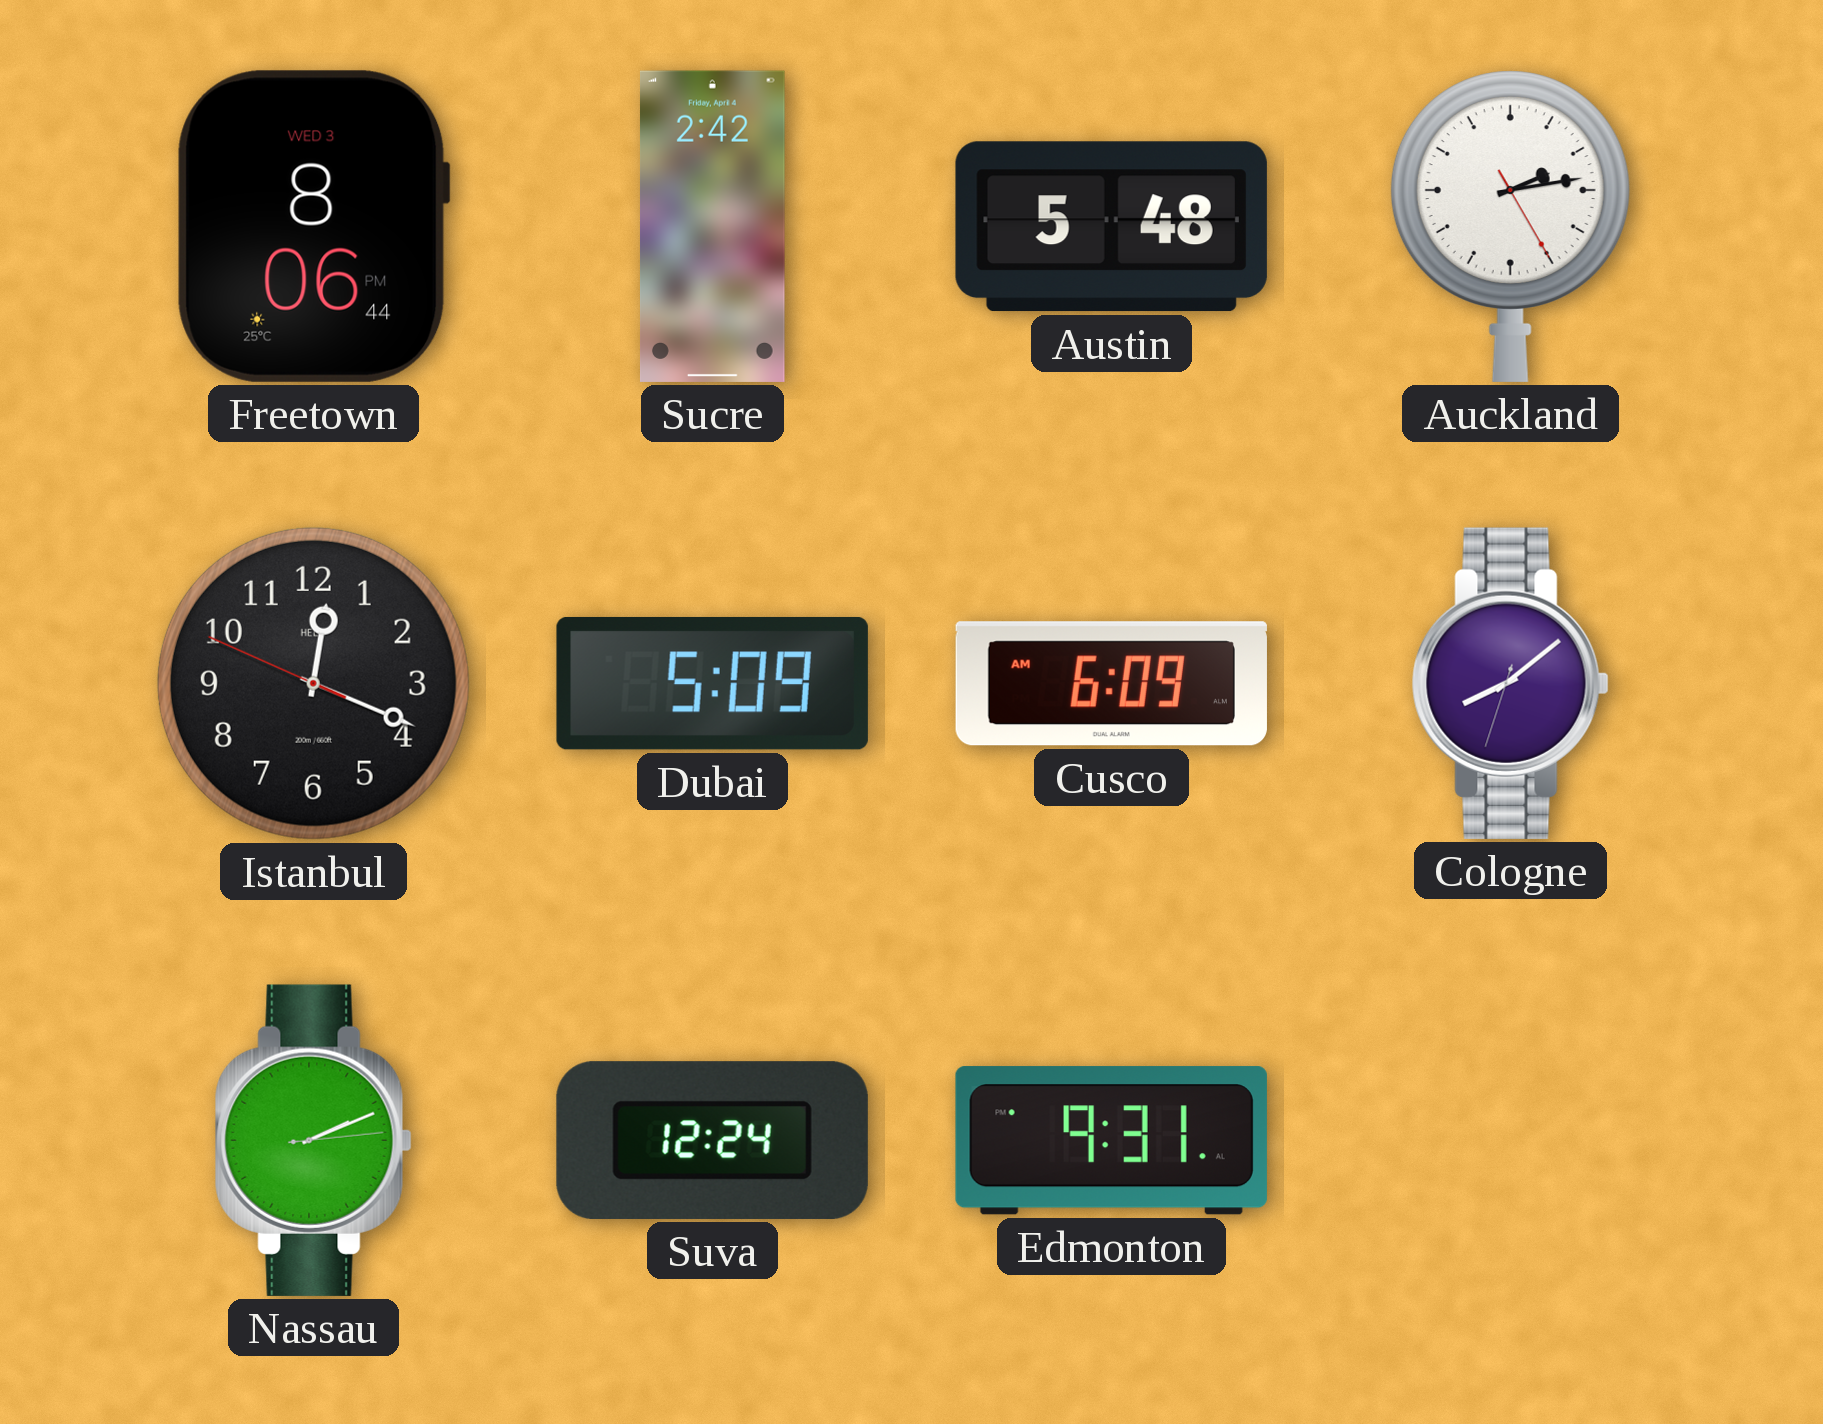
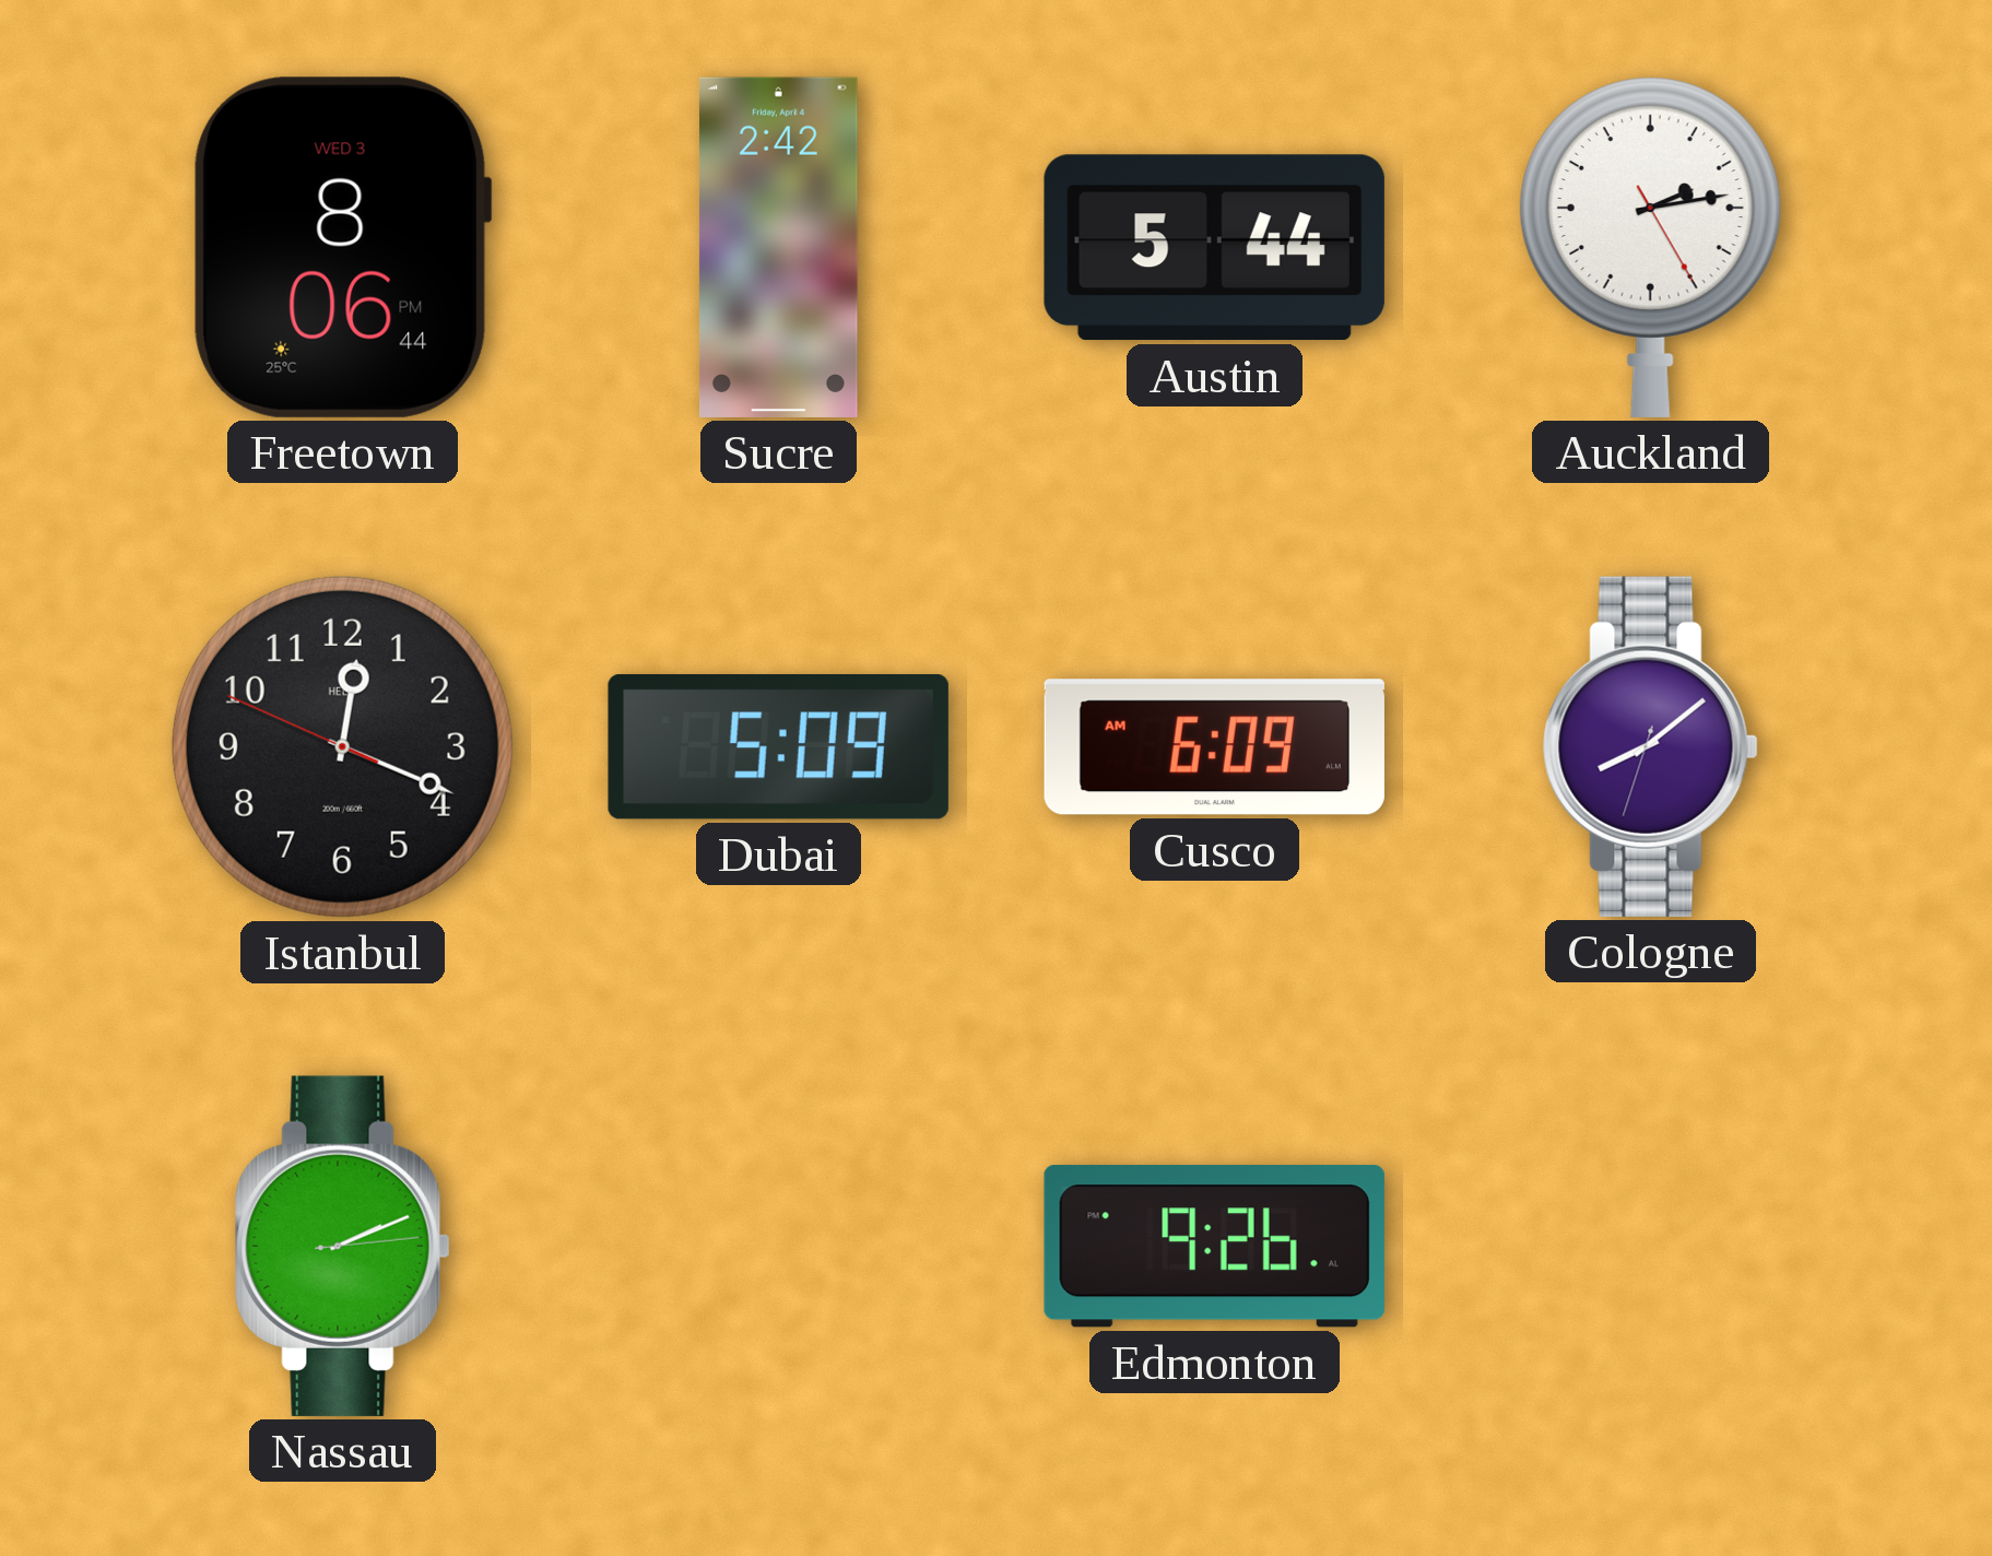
Austin: 5:48 -> 5:44 (1214, 248)
Suva: 12:24 -> none (712, 1140)
Edmonton: 9:31 -> 9:26 (1214, 1247)
